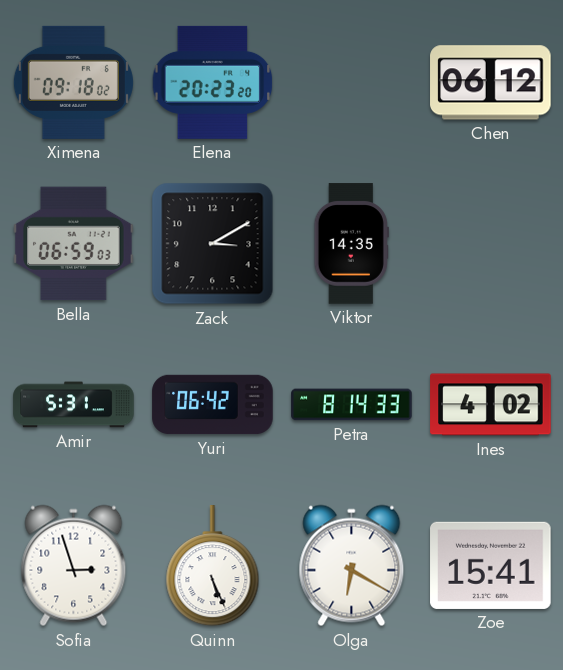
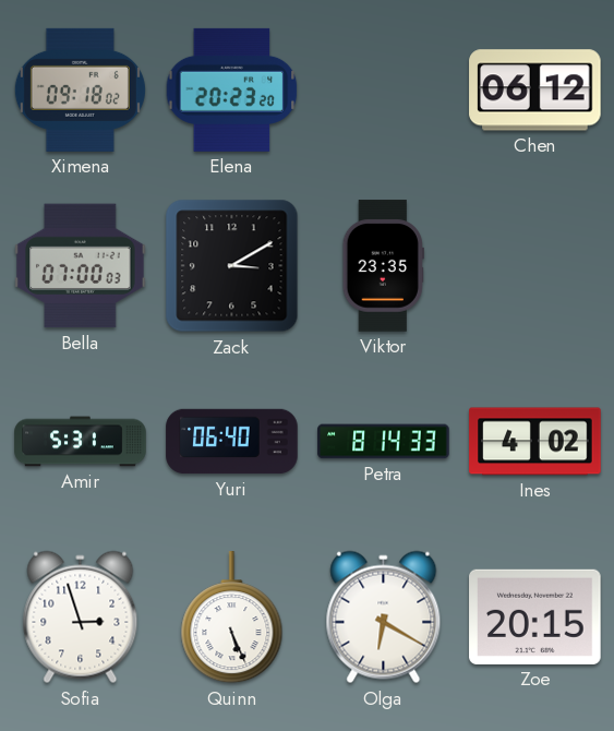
Bella: 06:59 -> 07:00 (81, 266)
Viktor: 14:35 -> 23:35 (383, 266)
Yuri: 06:42 -> 06:40 (232, 442)
Zoe: 15:41 -> 20:15 (535, 616)
